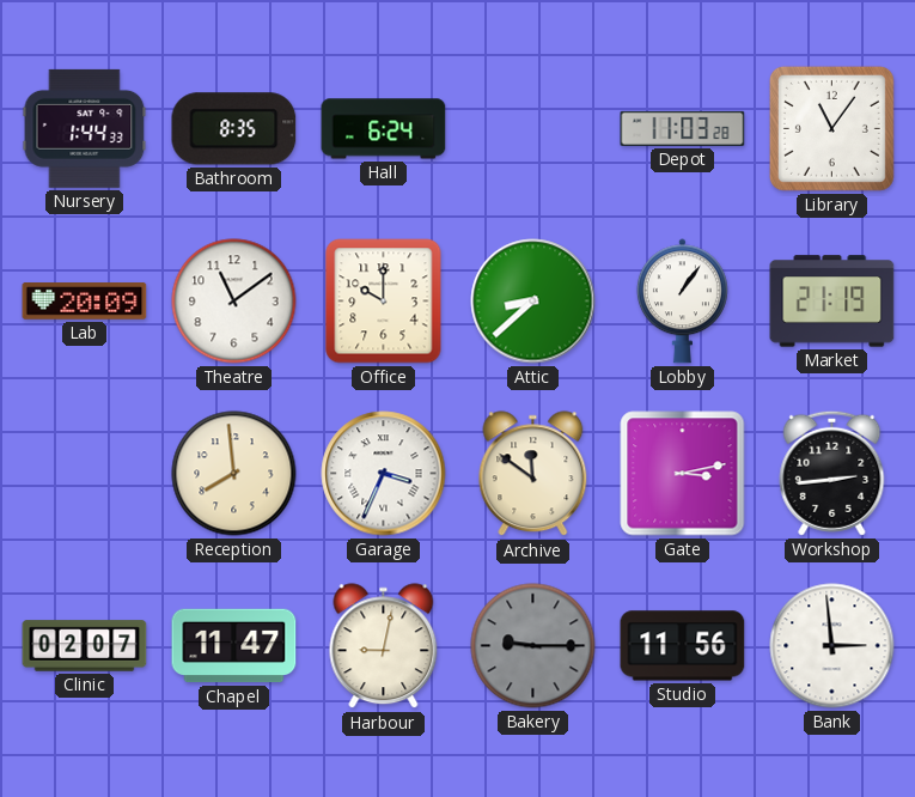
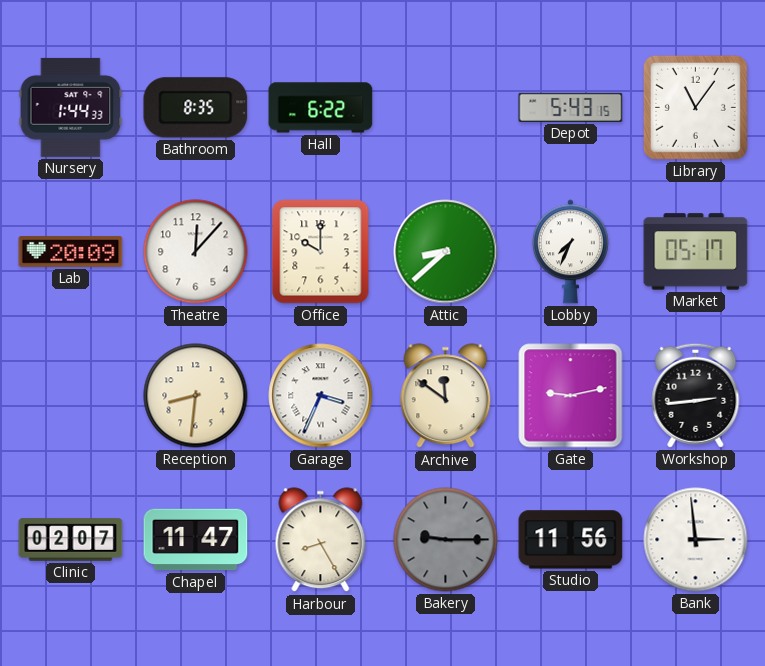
Hall: 6:24 -> 6:22 (321, 108)
Depot: 11:03 -> 5:43 (571, 107)
Theatre: 11:09 -> 12:07 (196, 252)
Lobby: 1:06 -> 7:34 (570, 252)
Market: 21:19 -> 05:17 (696, 252)
Reception: 7:59 -> 8:31 (196, 396)
Gate: 3:13 -> 9:13 (571, 396)
Harbour: 9:02 -> 8:25 (321, 540)
